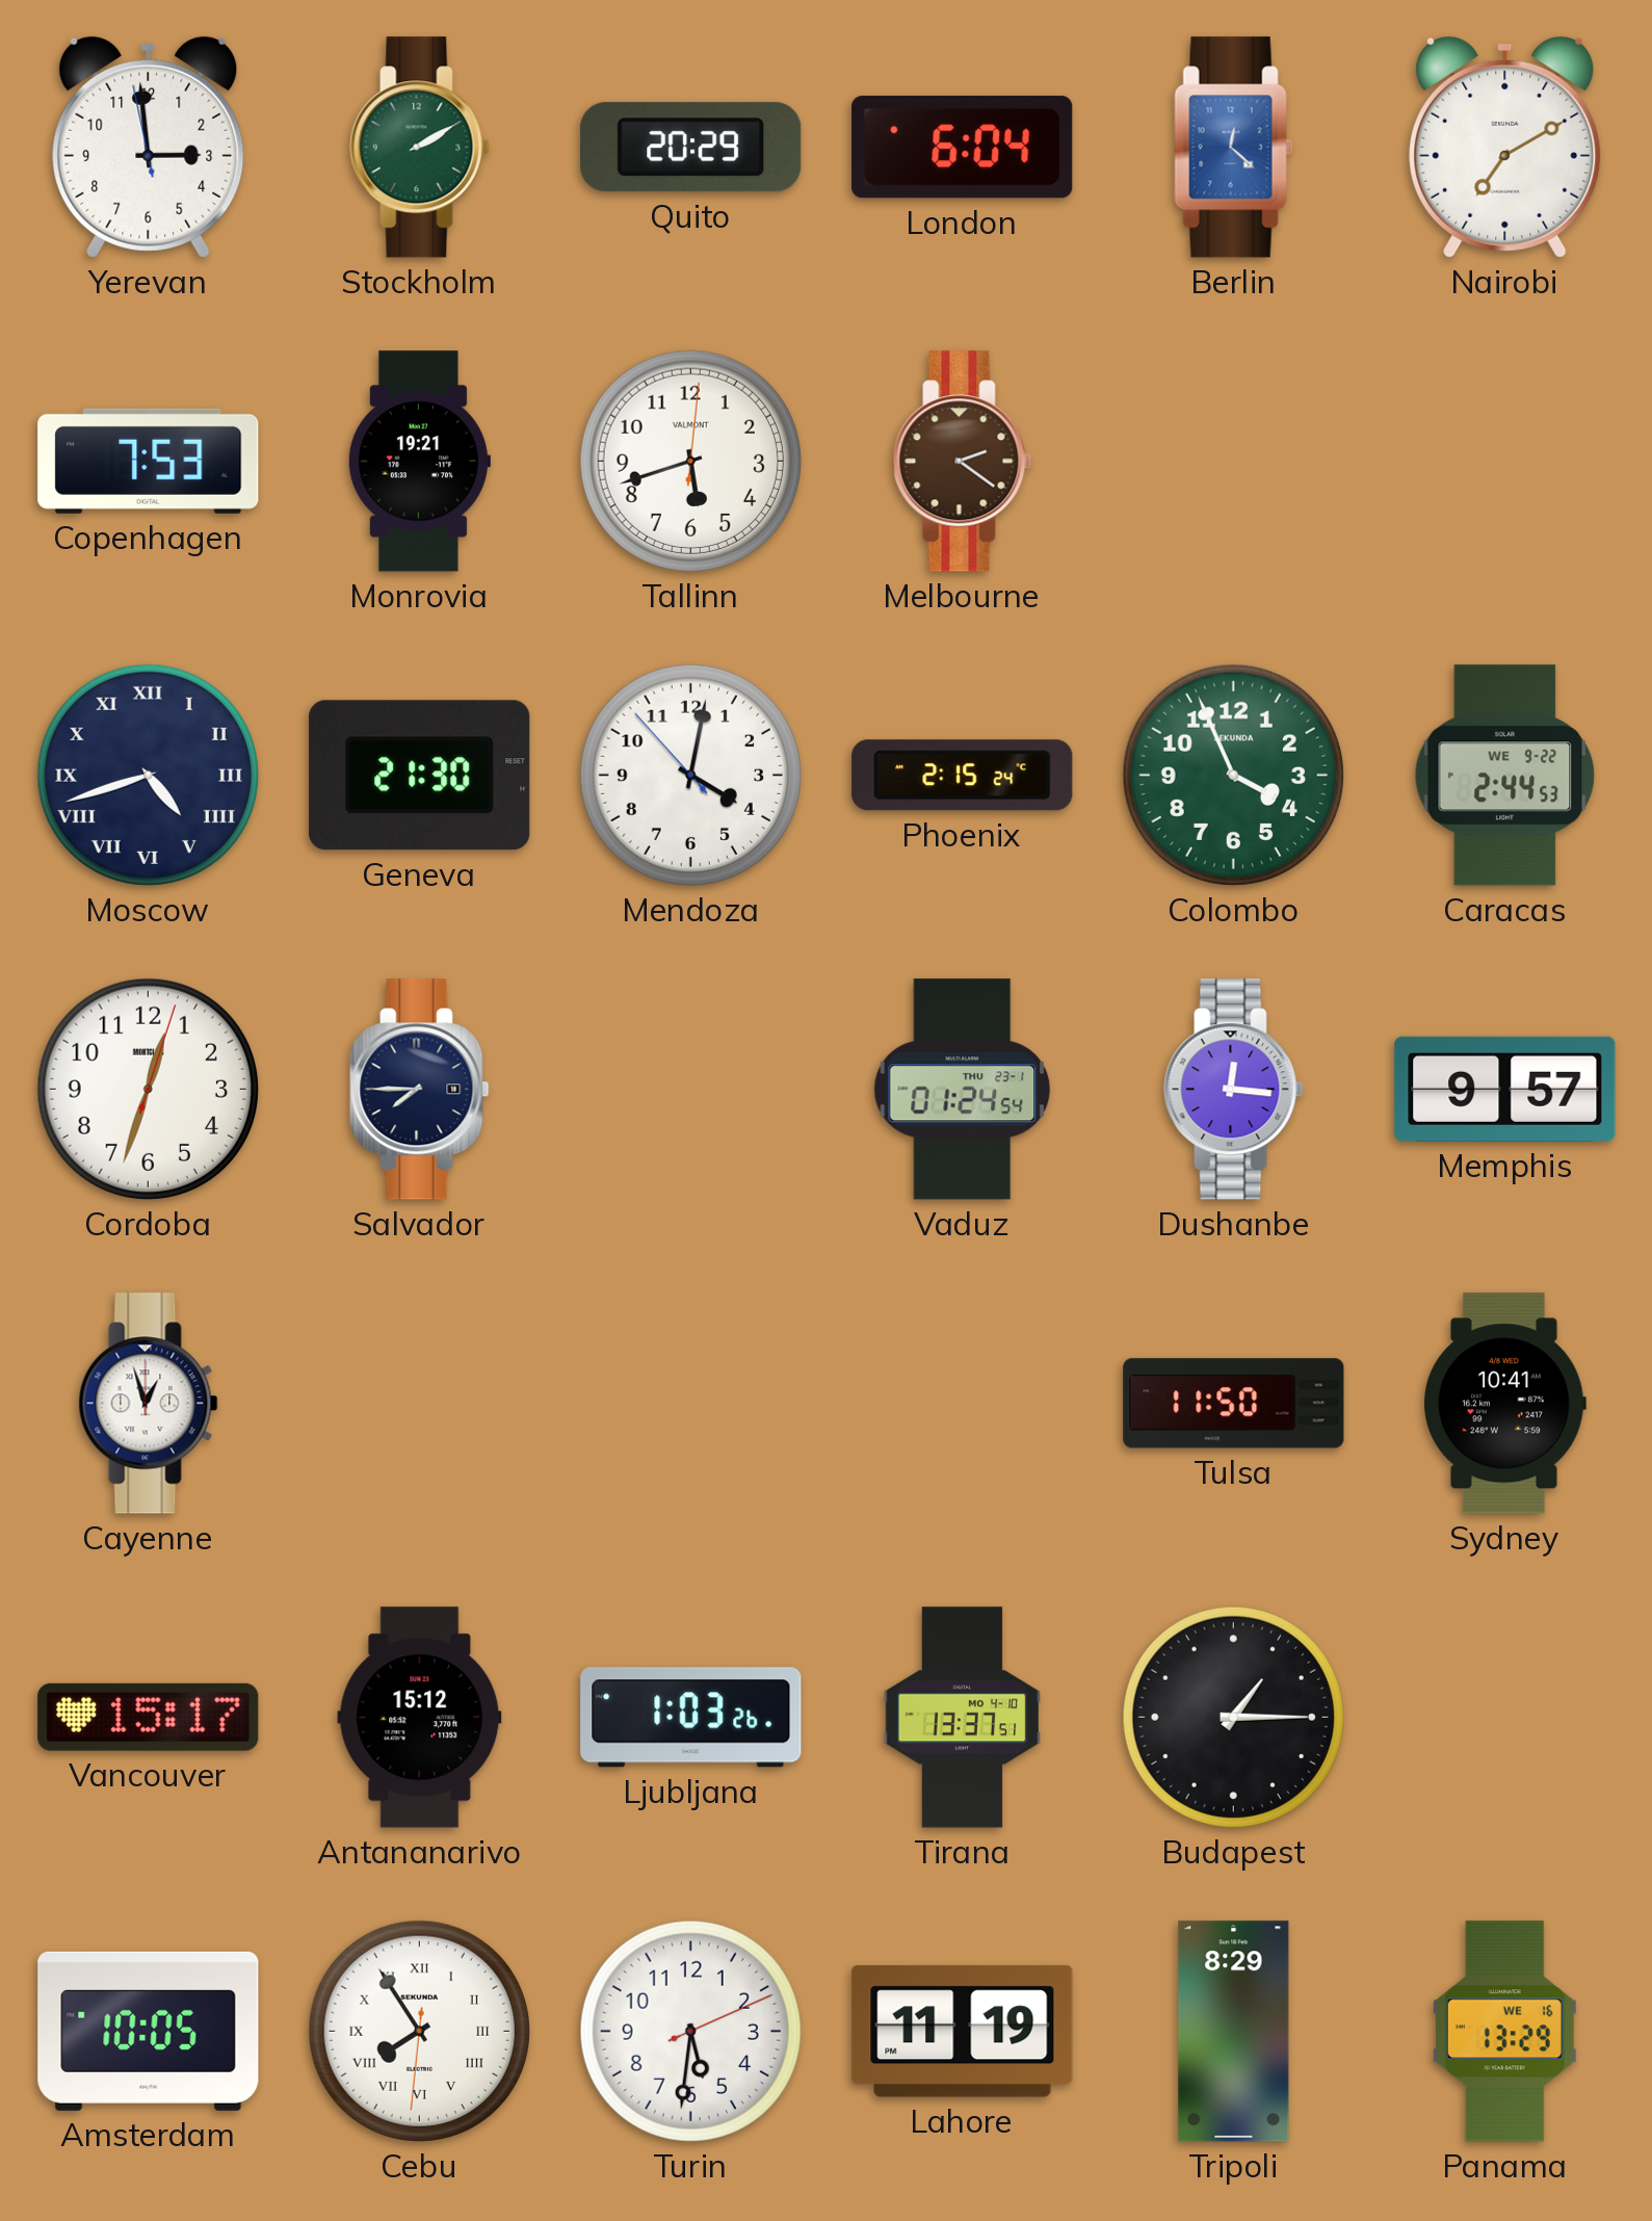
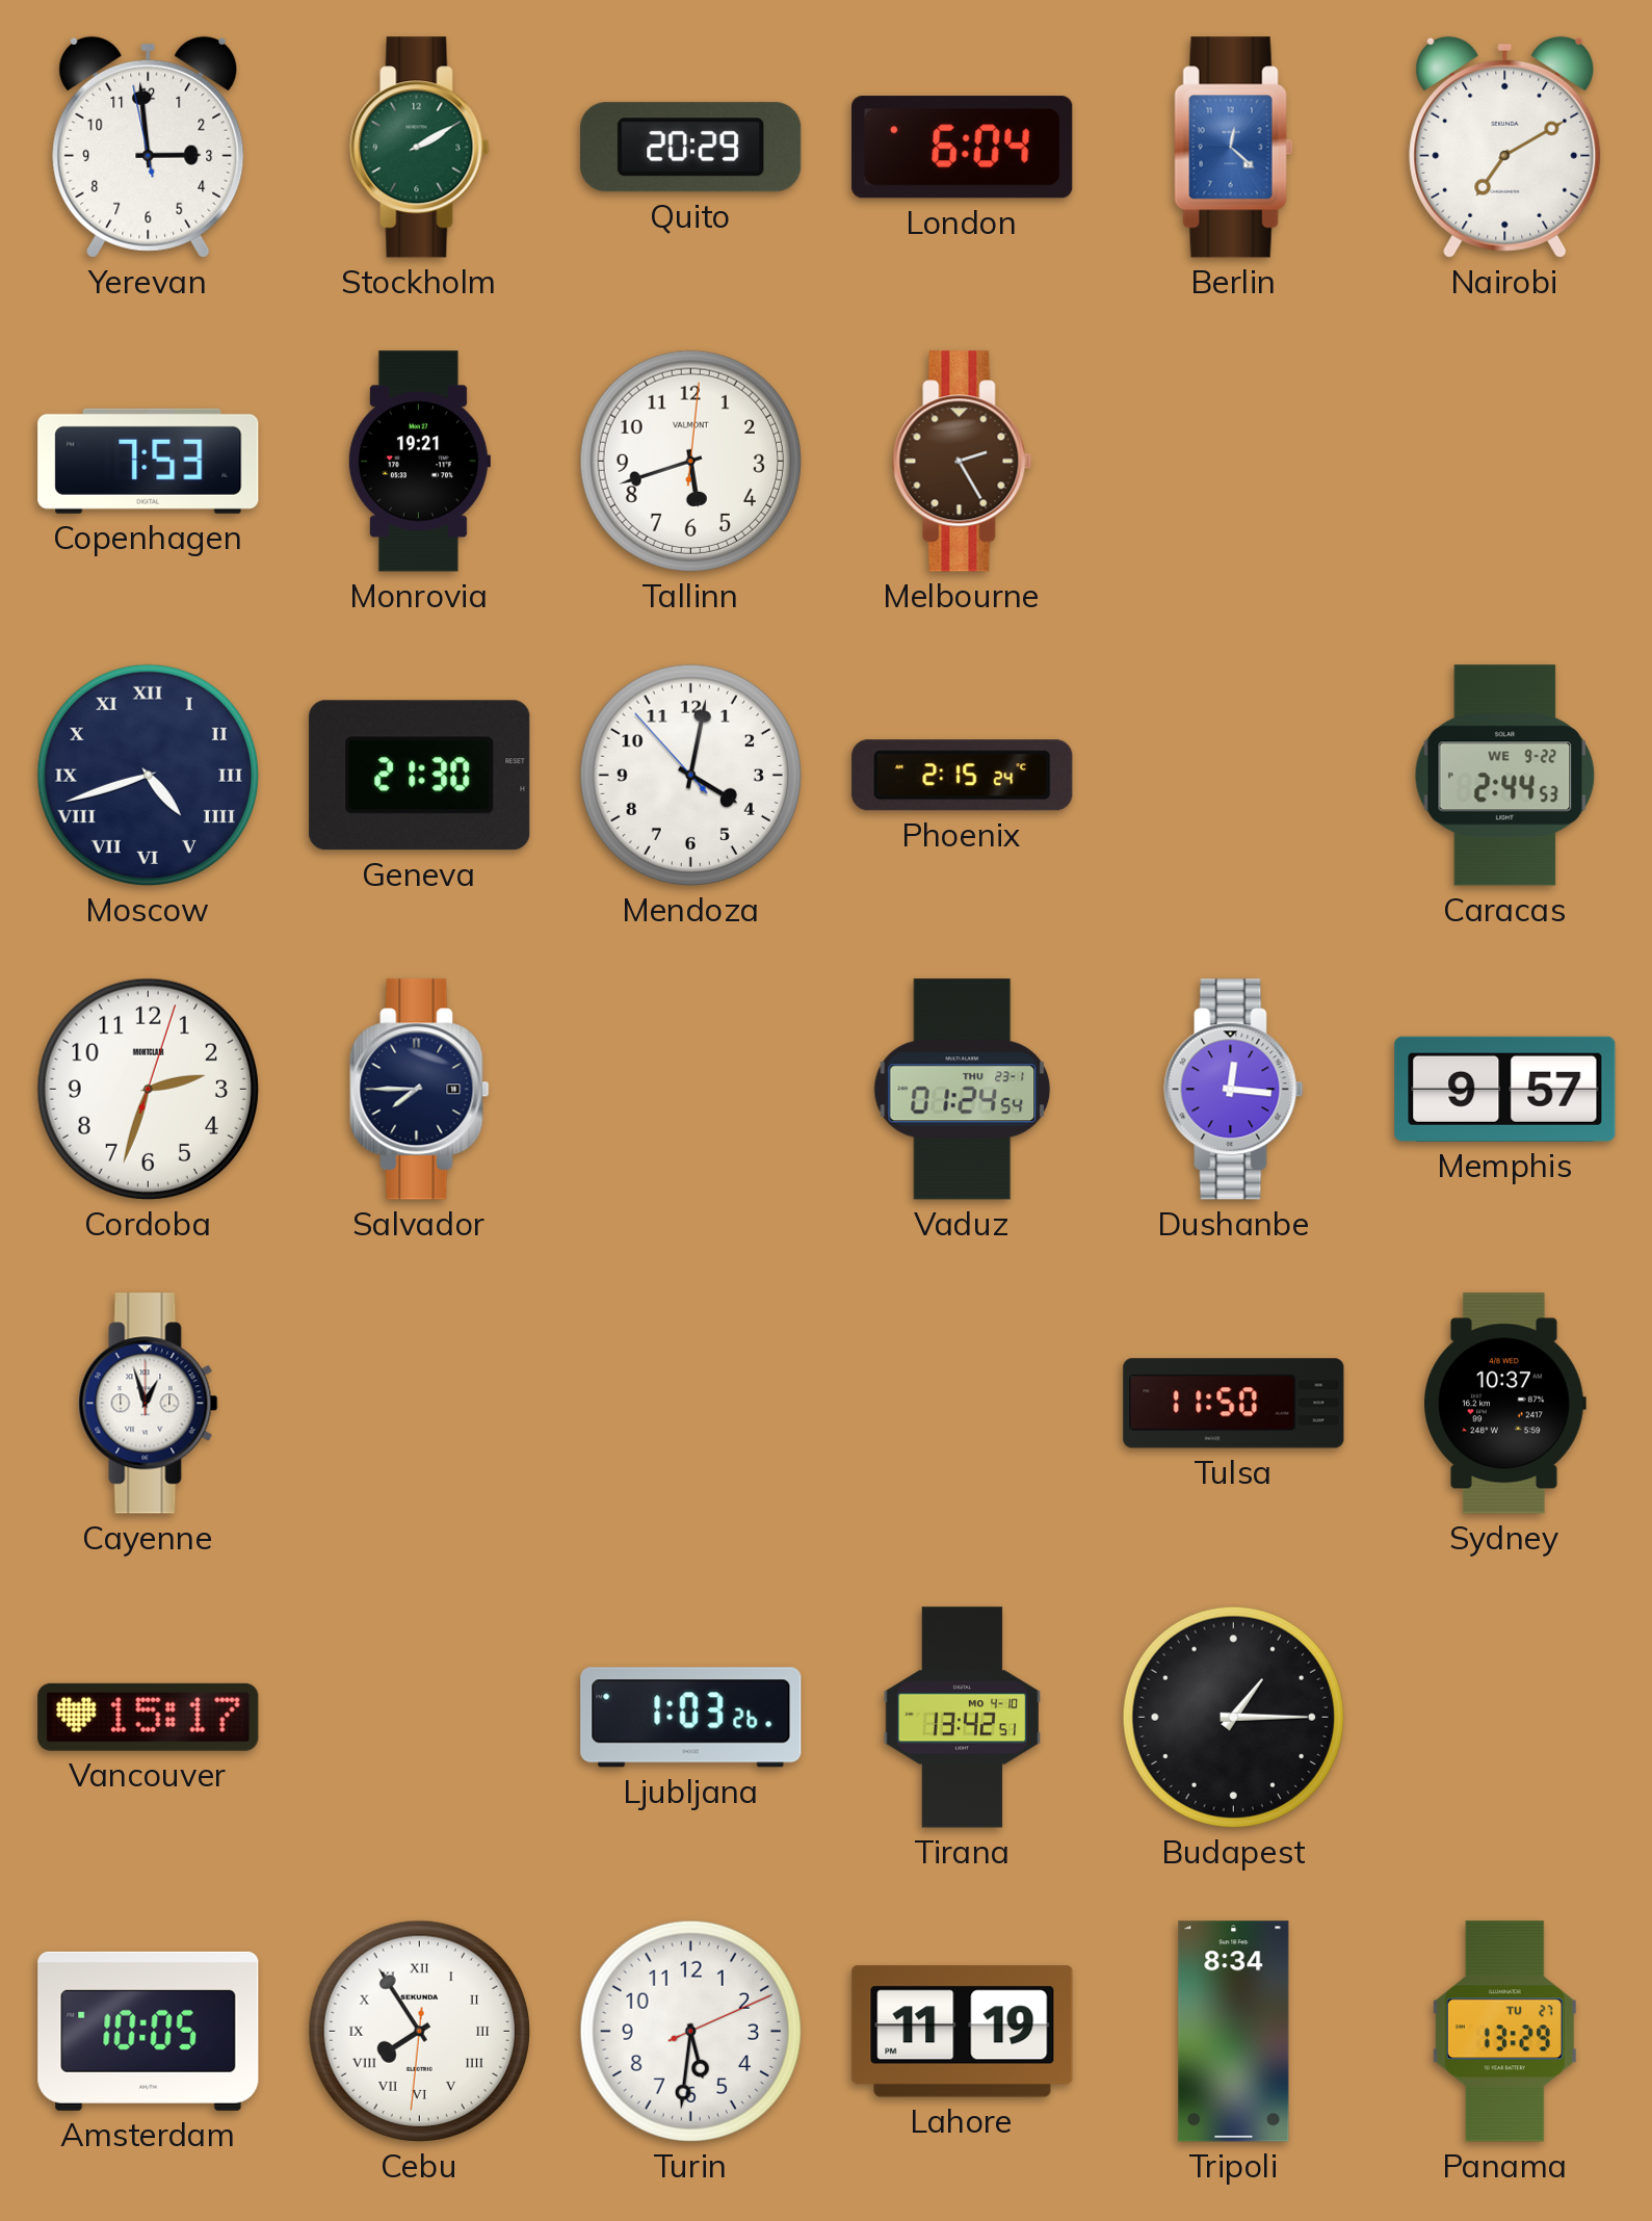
Melbourne: 2:21 -> 2:25 (963, 462)
Colombo: 3:56 -> none (1233, 775)
Cordoba: 12:33 -> 2:33 (148, 1089)
Sydney: 10:41 -> 10:37 (1504, 1404)
Antananarivo: 15:12 -> none (420, 1718)
Tirana: 13:37 -> 13:42 (963, 1718)
Tripoli: 8:29 -> 8:34 (1234, 2032)
Panama date: WE 16 -> TU 27 (1504, 2032)
